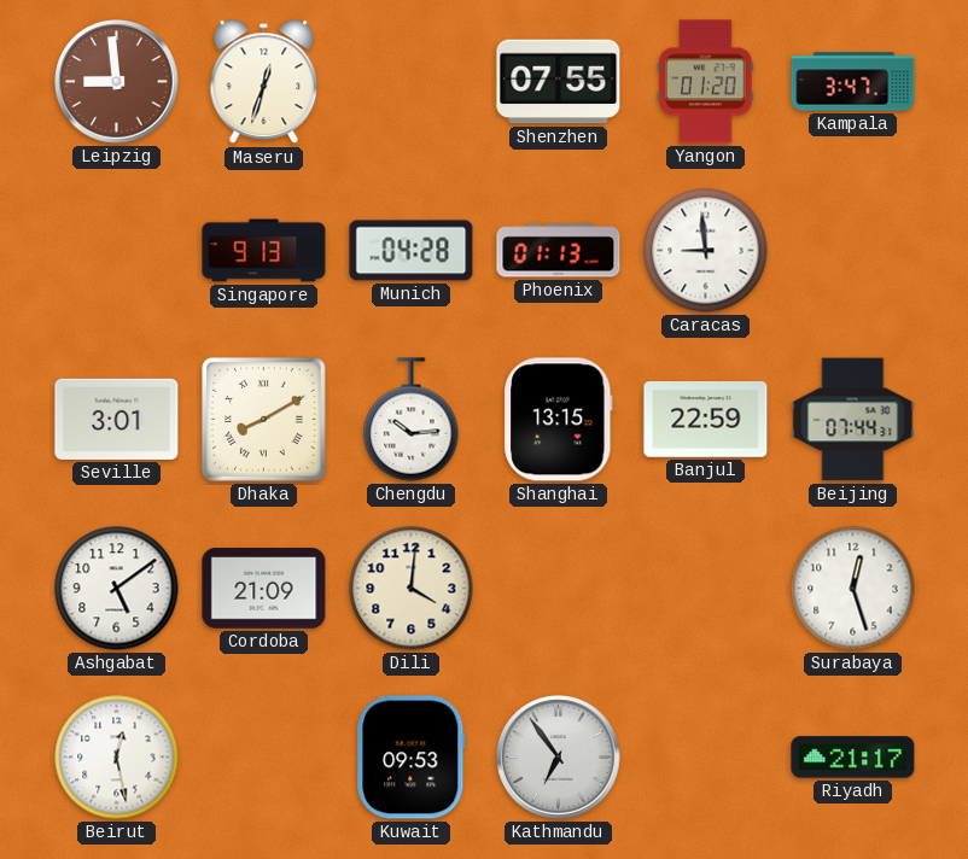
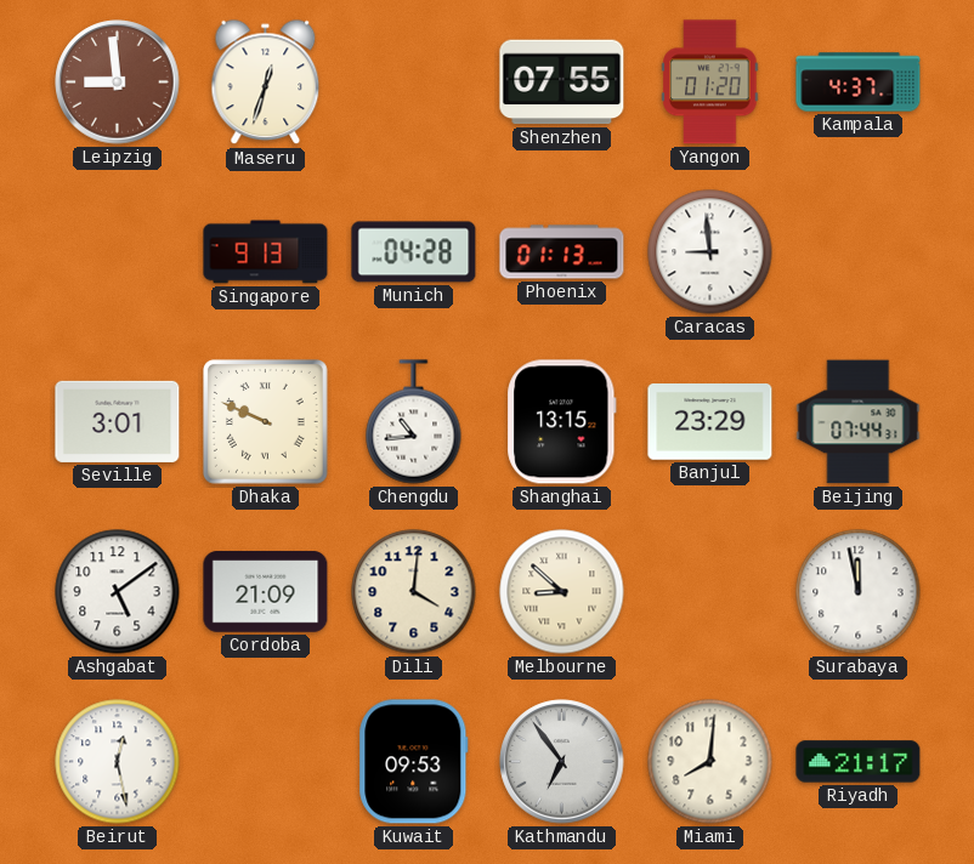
Kampala: 3:47 -> 4:37 (859, 83)
Dhaka: 8:10 -> 9:49 (266, 422)
Chengdu: 10:14 -> 10:44 (414, 422)
Banjul: 22:59 -> 23:29 (710, 422)
Melbourne: none -> 8:52 (562, 592)
Surabaya: 12:27 -> 11:58 (859, 592)
Miami: none -> 8:01 (710, 762)
